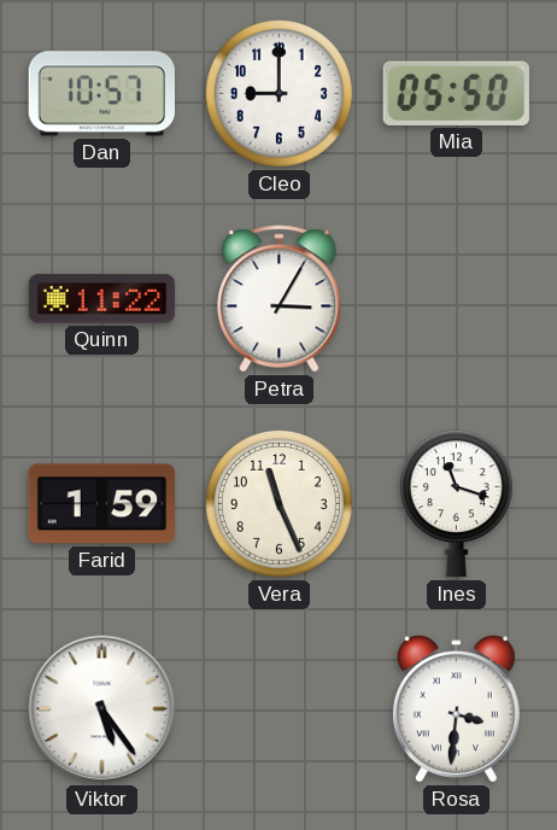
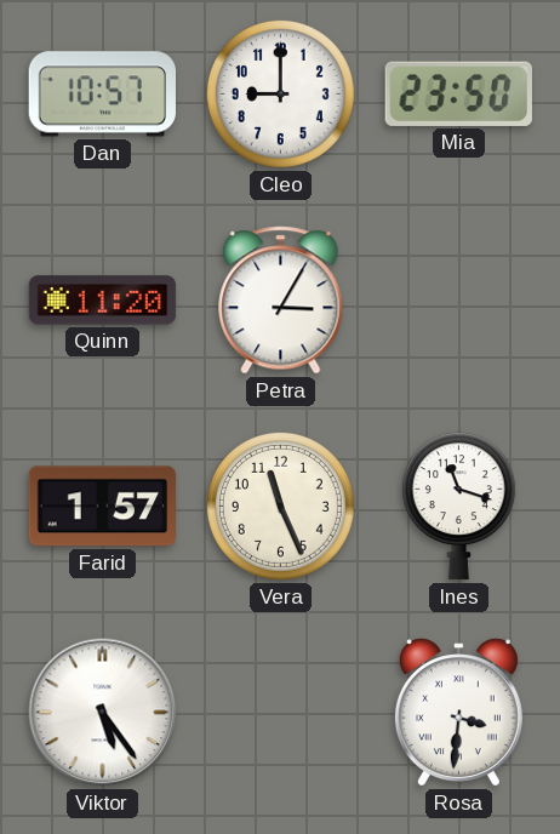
Mia: 05:50 -> 23:50 (458, 93)
Quinn: 11:22 -> 11:20 (103, 301)
Farid: 1:59 -> 1:57 (102, 507)
